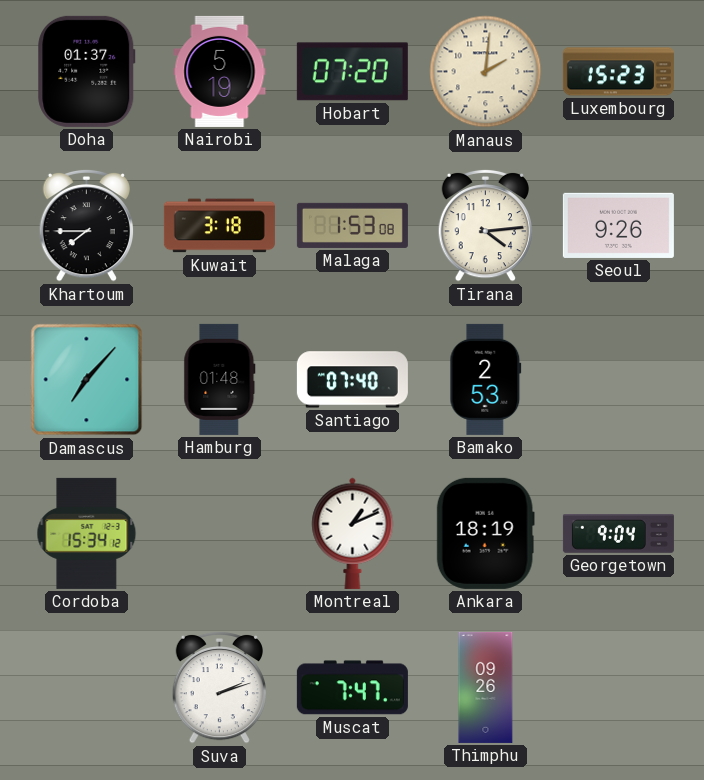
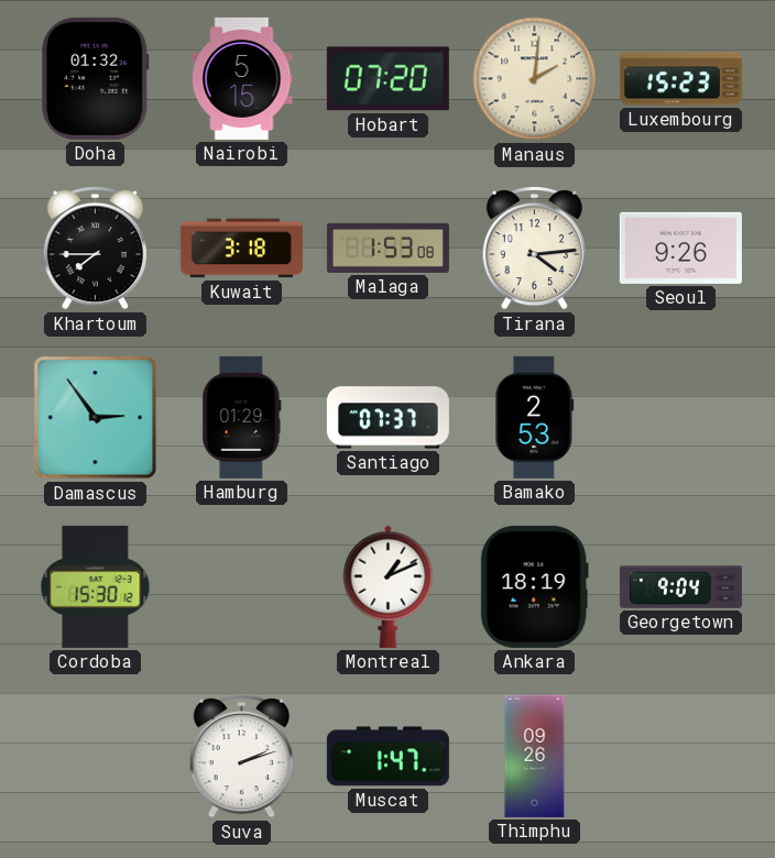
Doha: 01:37 -> 01:32 (96, 78)
Nairobi: 5:19 -> 5:15 (242, 78)
Damascus: 7:07 -> 2:54 (96, 418)
Hamburg: 01:48 -> 01:29 (242, 417)
Santiago: 07:40 -> 07:37 (387, 418)
Cordoba: 15:34 -> 15:30 (96, 586)
Muscat: 7:47 -> 1:47 (387, 757)
